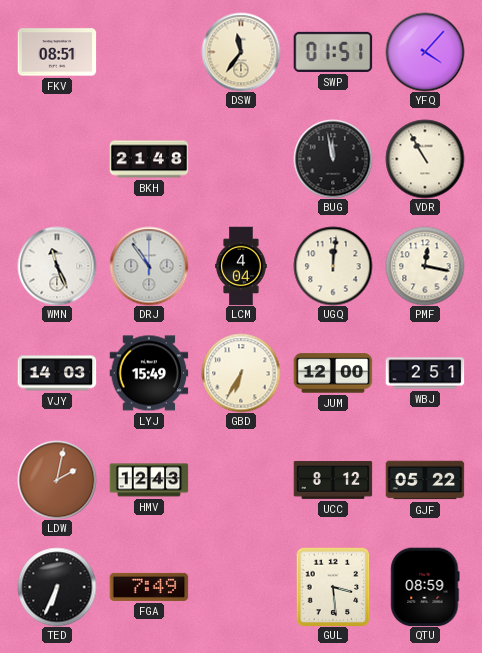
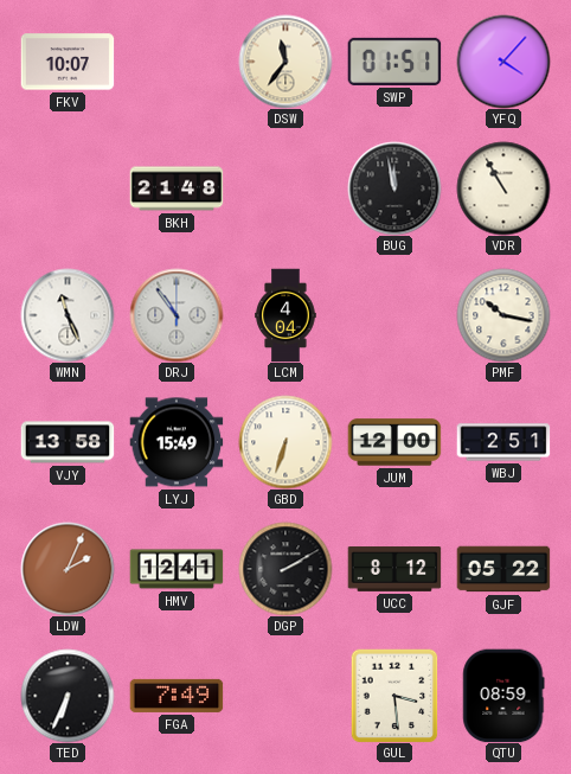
FKV: 08:51 -> 10:07 (68, 62)
UGQ: 12:01 -> none (333, 266)
PMF: 12:17 -> 10:17 (503, 315)
VJY: 14:03 -> 13:58 (68, 442)
GBD: 6:35 -> 6:33 (285, 442)
LDW: 2:02 -> 2:04 (68, 569)
HMV: 12:43 -> 12:41 (177, 569)
DGP: none -> 2:10 (285, 569)
